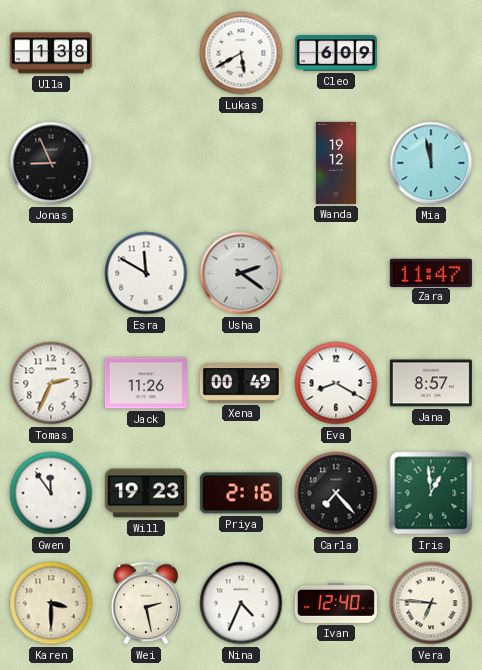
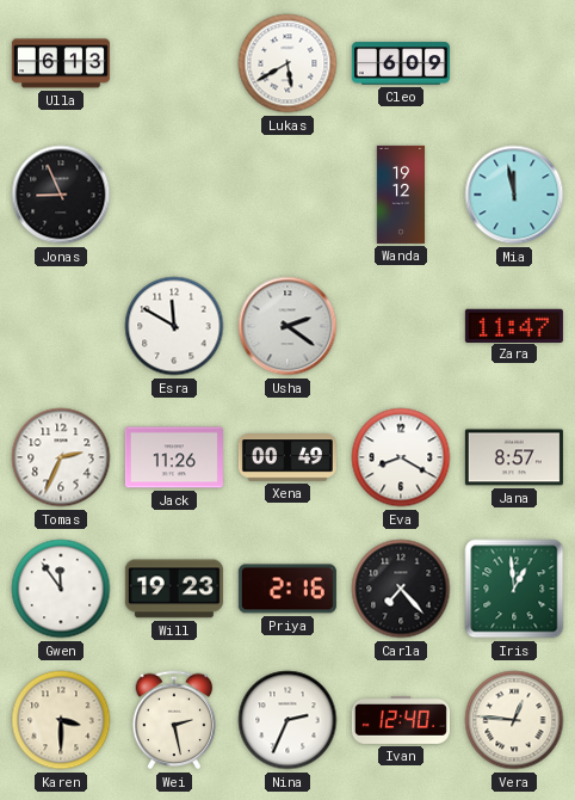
Ulla: 1:38 -> 6:13 (61, 63)
Nina: 4:34 -> 2:34 (287, 720)
Vera: 6:46 -> 12:46 (514, 720)
